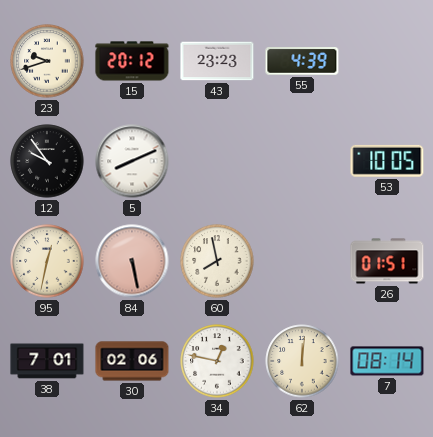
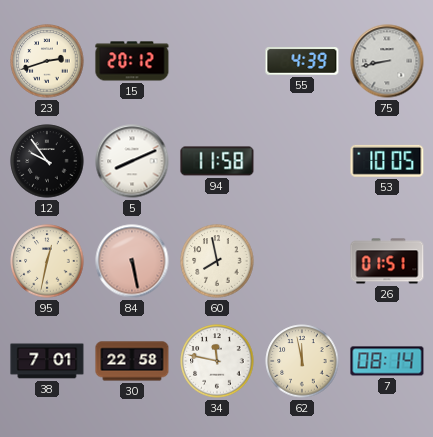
23: 9:42 -> 2:42 (47, 61)
43: 23:23 -> none (217, 61)
75: none -> 8:43 (387, 61)
94: none -> 11:58 (217, 161)
30: 02:06 -> 22:58 (132, 361)
34: 12:47 -> 11:47 (217, 361)
62: 12:01 -> 11:58 (302, 361)
